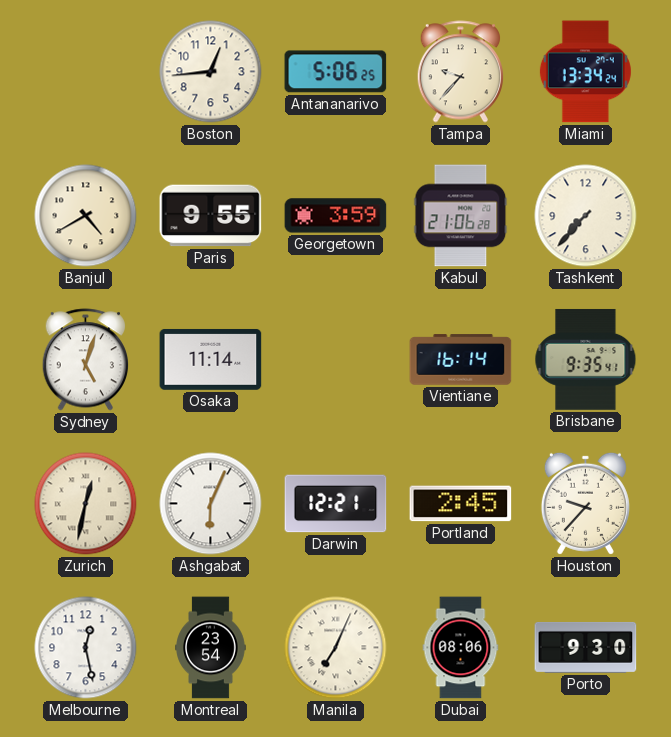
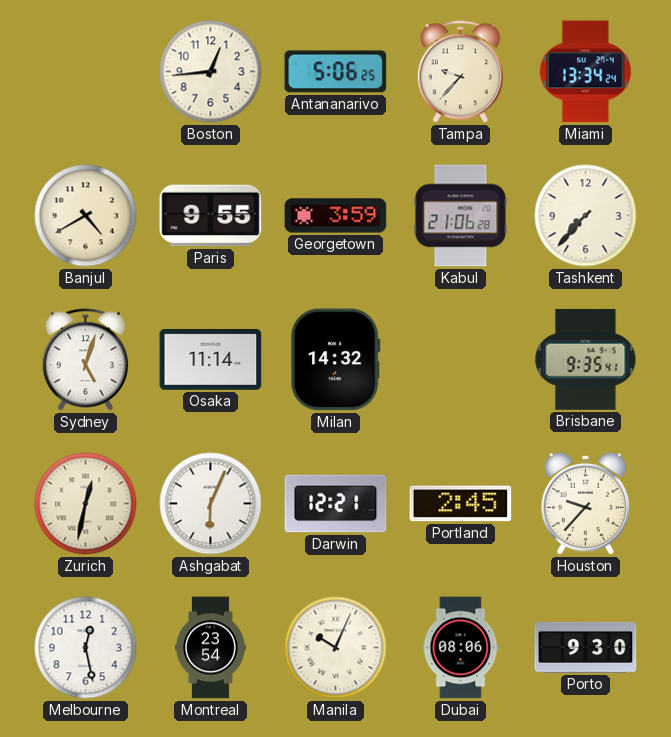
Milan: none -> 14:32 (336, 360)
Vientiane: 16:14 -> none (461, 360)
Manila: 7:04 -> 10:04 (336, 648)
